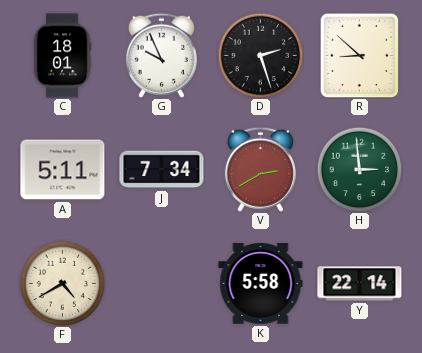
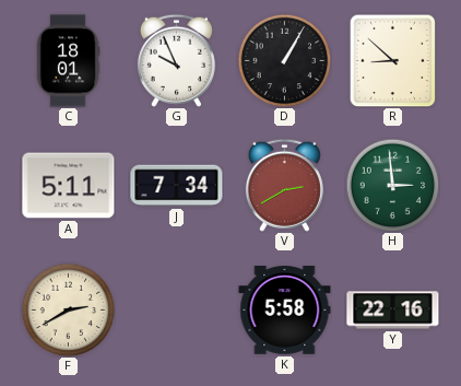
D: 2:27 -> 1:05 (284, 60)
F: 4:40 -> 2:40 (68, 309)
Y: 22:14 -> 22:16 (393, 311)
